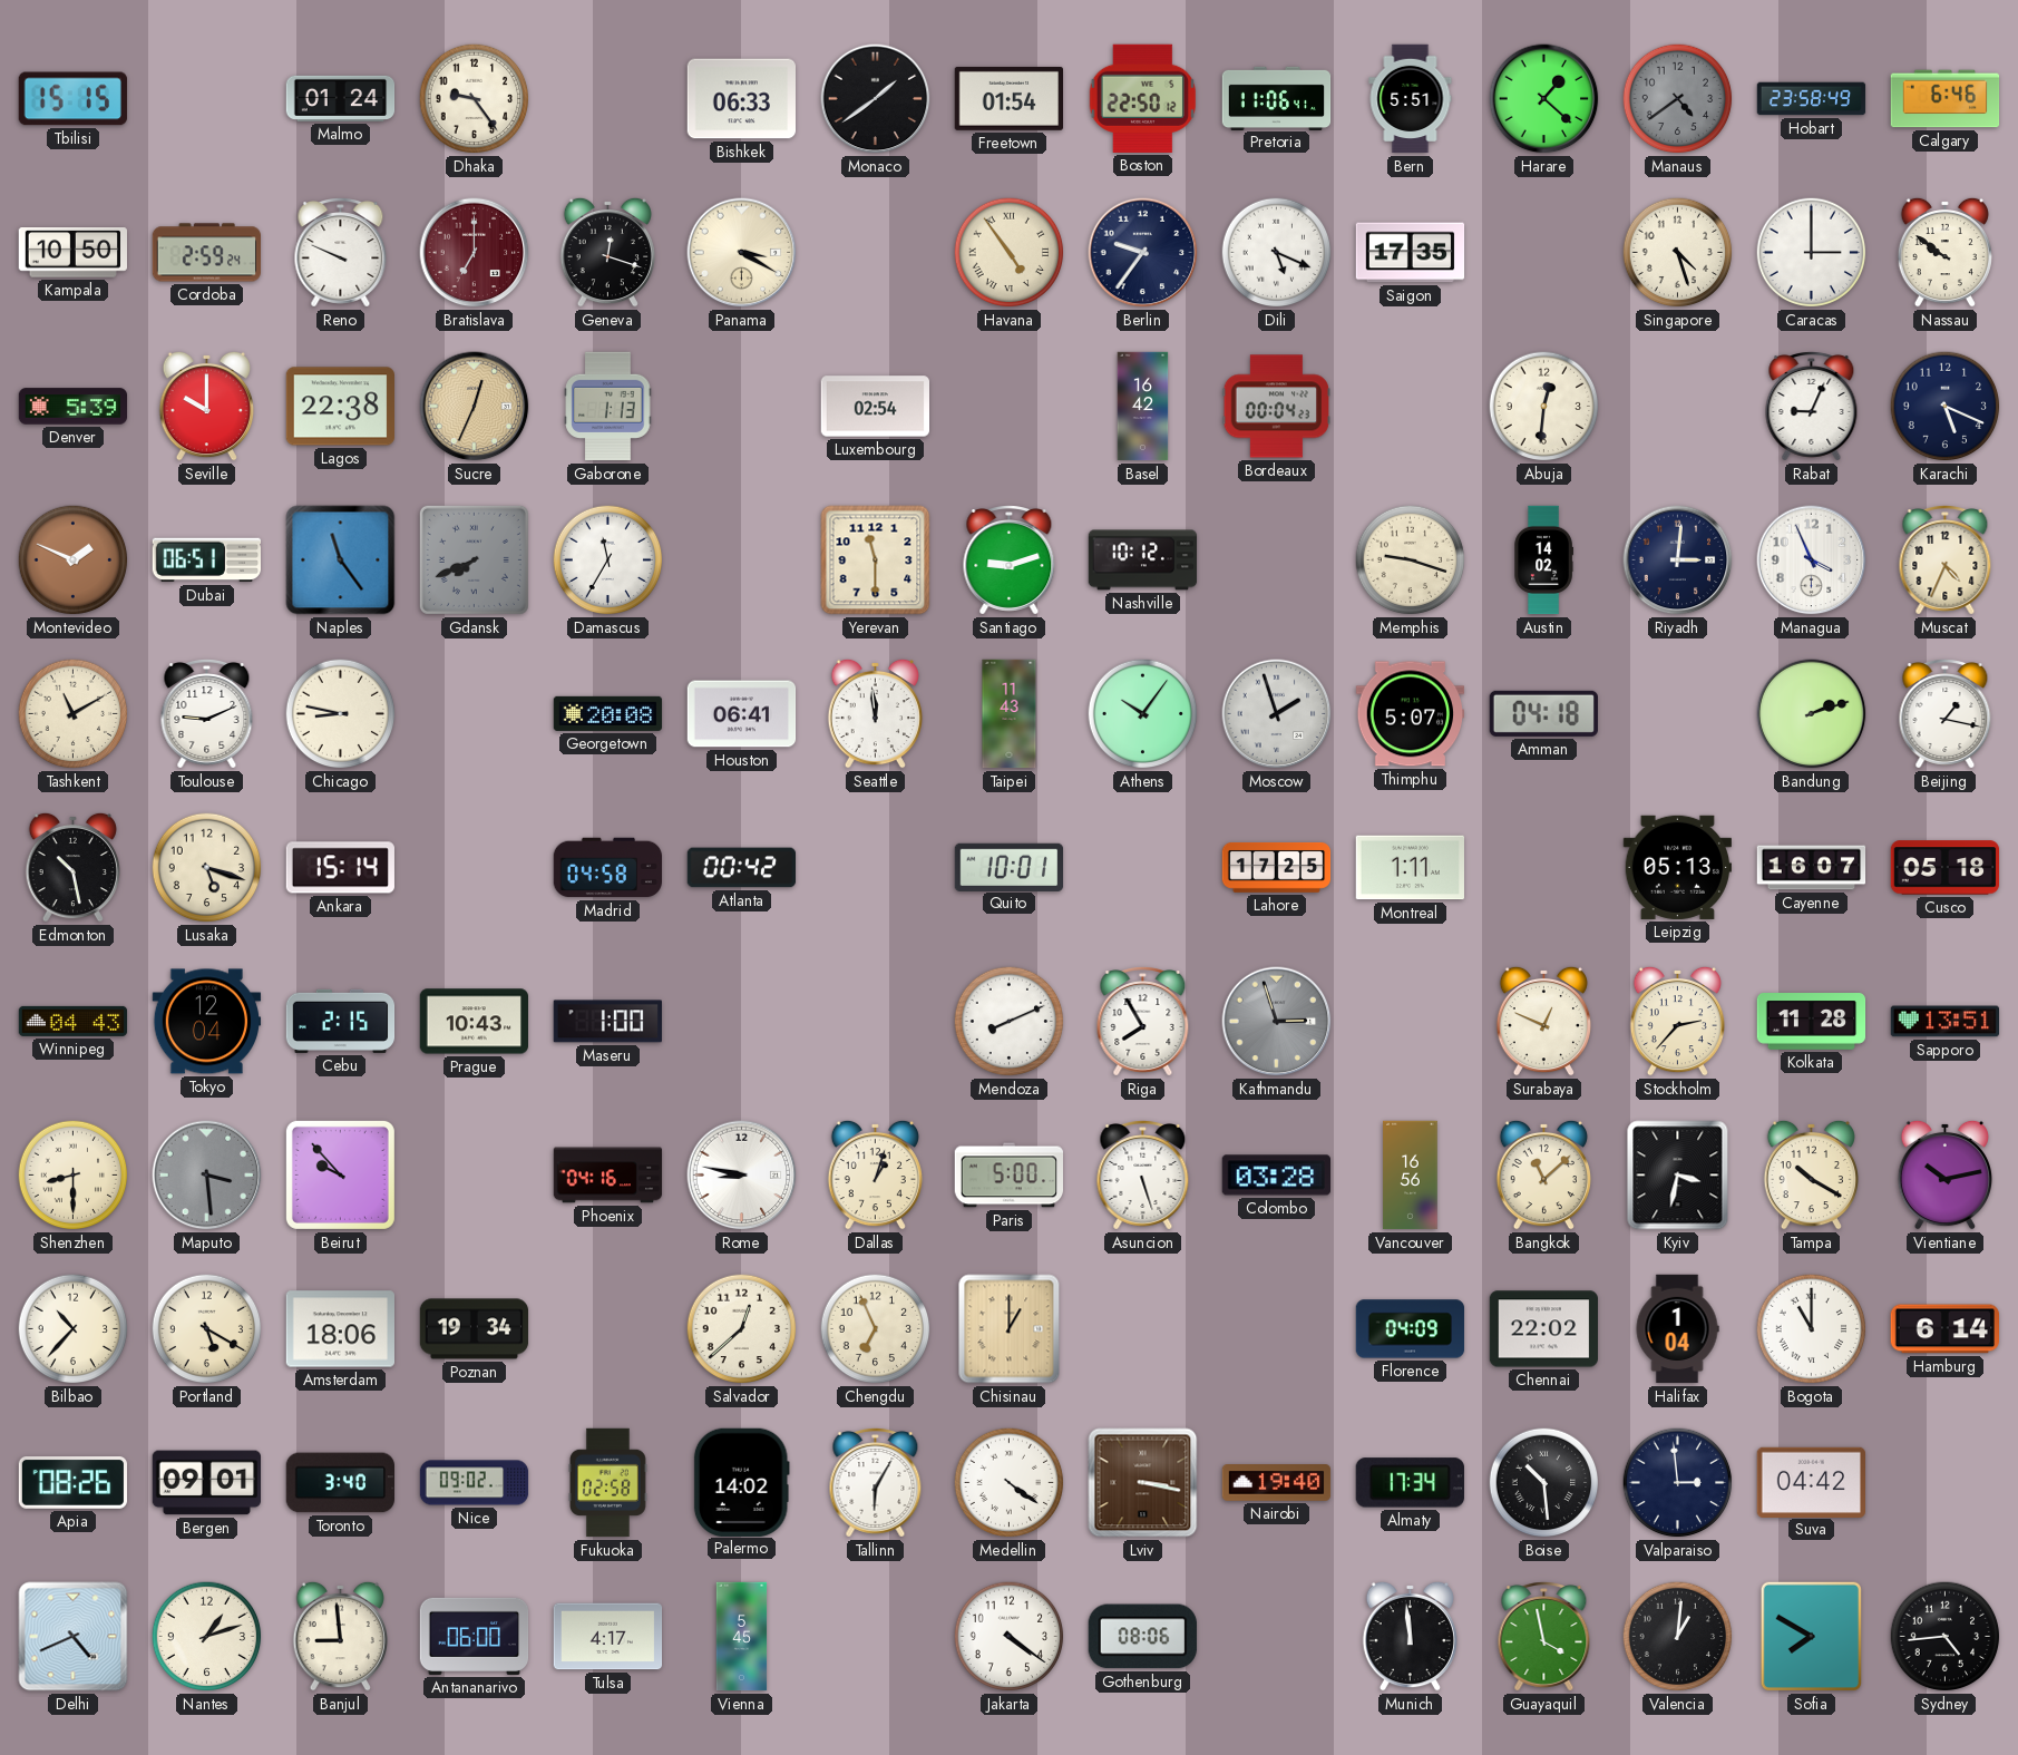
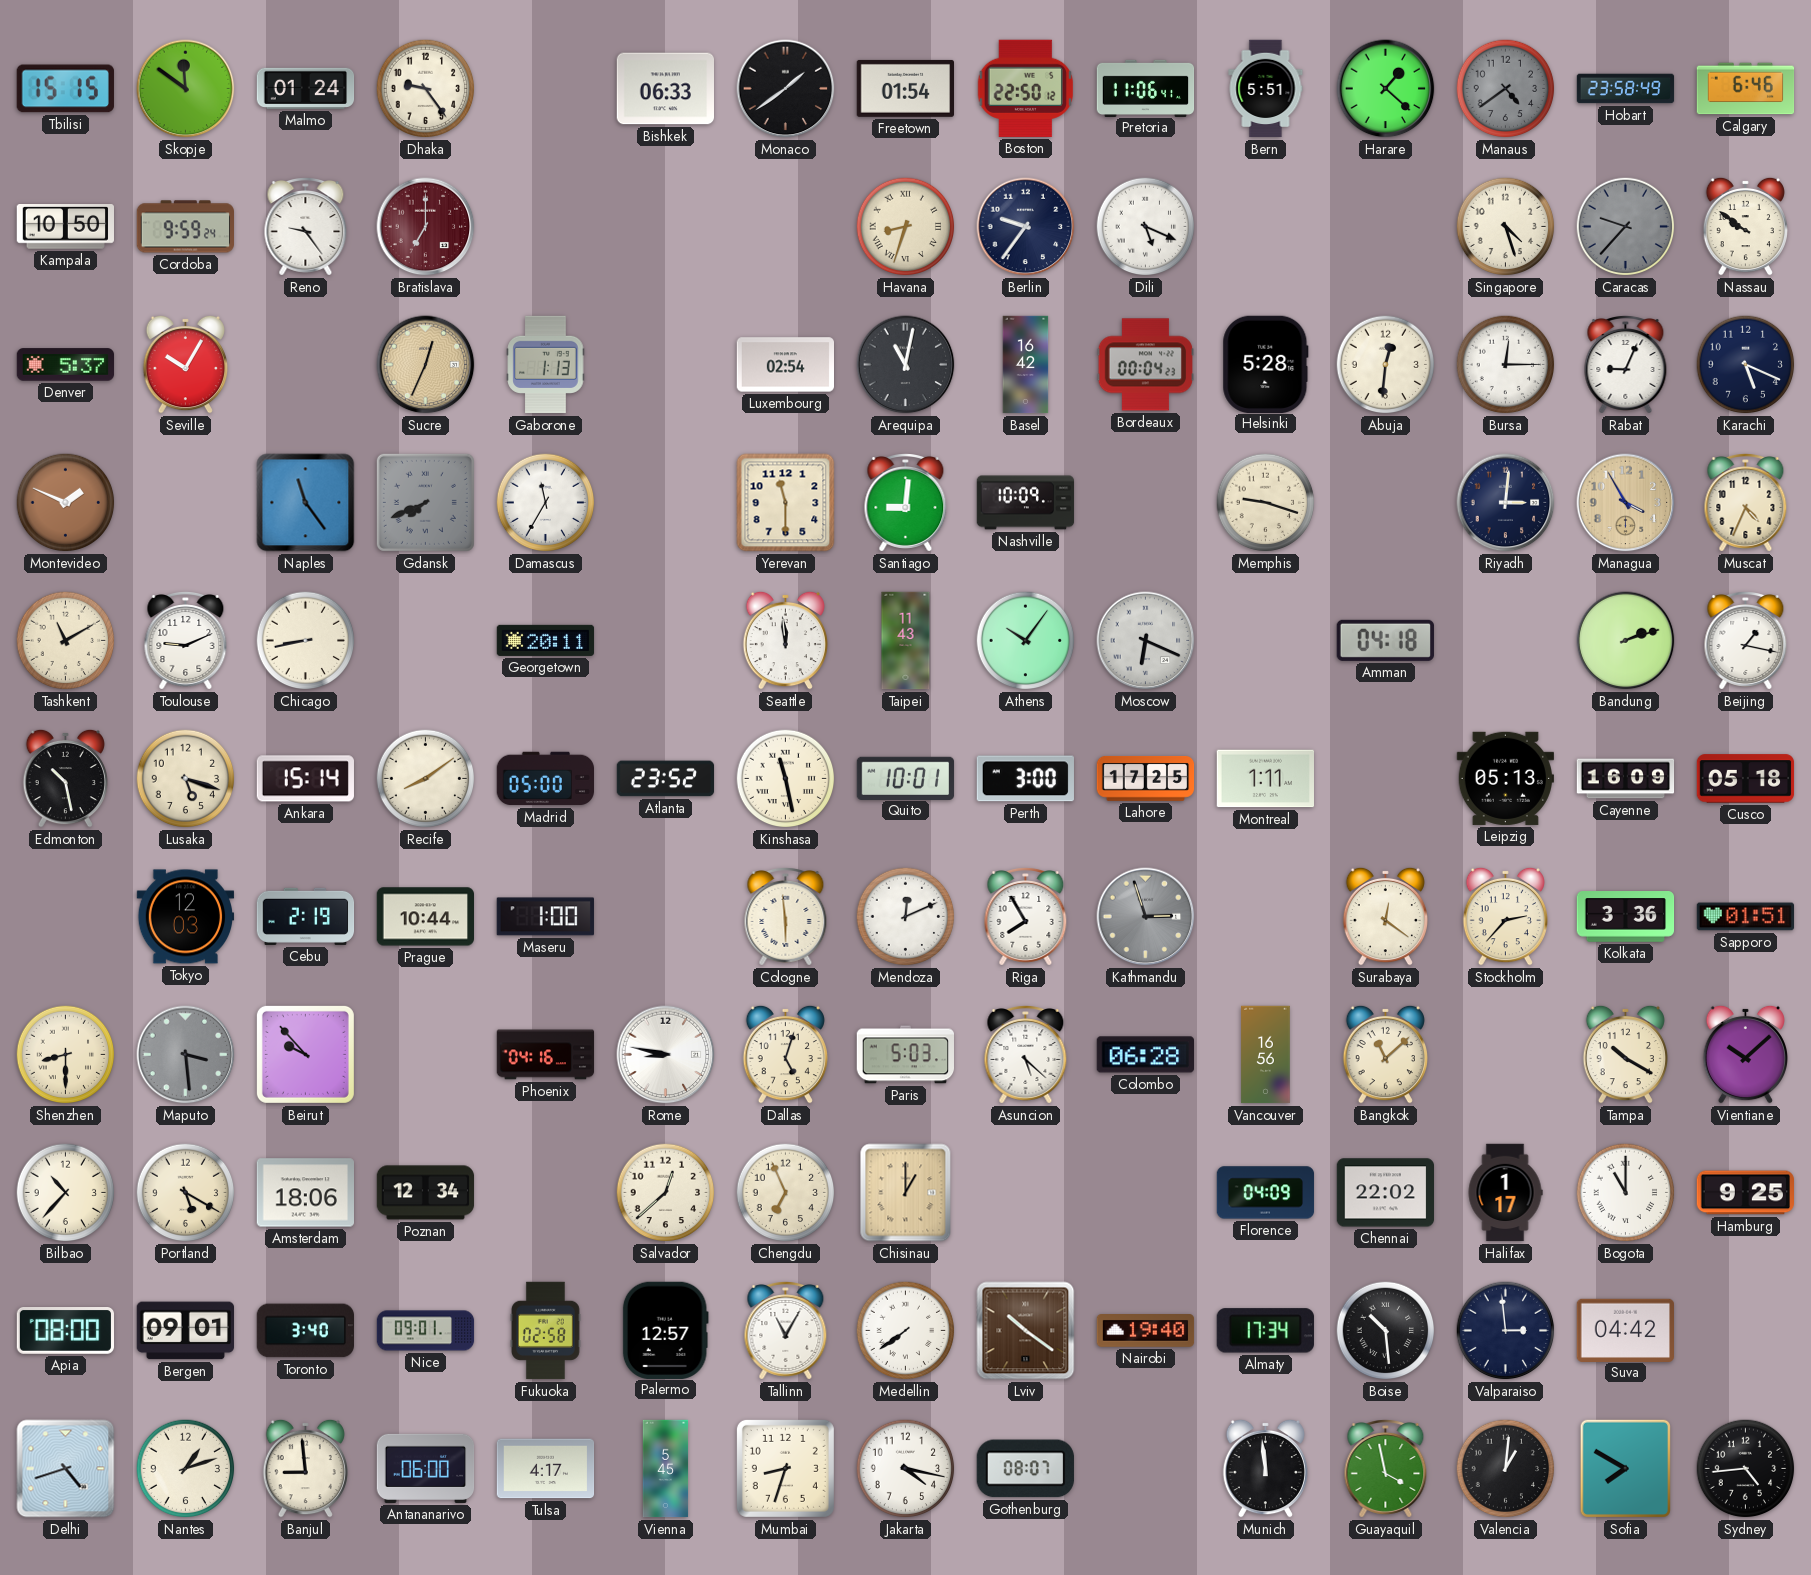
Skopje: none -> 11:51 (186, 89)
Cordoba: 2:59 -> 9:59 (185, 227)
Reno: 9:49 -> 9:24 (306, 227)
Geneva: 12:18 -> none (607, 252)
Panama: 3:20 -> none (742, 253)
Havana: 4:54 -> 8:33 (906, 227)
Saigon: 17:35 -> none (1411, 253)
Caracas: 3:00 -> 9:37 (1626, 227)
Caracas dial: white -> grey (1626, 227)
Denver: 5:39 -> 5:37 (66, 365)
Seville: 10:00 -> 10:05 (185, 364)
Lagos: 22:38 -> none (340, 407)
Arequipa: none -> 11:02 (906, 365)
Helsinki: none -> 5:28 (1266, 364)
Bursa: none -> 12:15 (1506, 365)
Dubai: 06:51 -> none (206, 560)
Santiago: 9:12 -> 9:01 (906, 503)
Nashville: 10:12 -> 10:09 (1026, 503)
Austin: 14:02 -> none (1543, 560)
Managua: 3:56 -> 3:55 (1626, 503)
Managua dial: white -> champagne (1626, 503)
Chicago: 8:47 -> 8:43 (306, 641)
Georgetown: 20:08 -> 20:11 (546, 640)
Houston: 06:41 -> none (742, 714)
Moscow: 1:57 -> 6:19 (1146, 641)
Thimphu: 5:07 -> none (1411, 714)
Recife: none -> 8:09 (426, 779)
Madrid: 04:58 -> 05:00 (545, 779)
Atlanta: 00:42 -> 23:52 (666, 779)
Kinshasa: none -> 11:28 (786, 779)
Perth: none -> 3:00 (1025, 779)
Cayenne: 16:07 -> 16:09 (1626, 779)
Winnipeg: 04:43 -> none (74, 1021)
Tokyo: 12:04 -> 12:03 (186, 917)
Cebu: 2:15 -> 2:19 (306, 916)
Prague: 10:43 -> 10:44 (425, 917)
Cologne: none -> 5:59 (786, 917)
Mendoza: 8:11 -> 12:11 (906, 917)
Surabaya: 12:49 -> 12:21 (1385, 916)
Kolkata: 11:28 -> 3:36 (1626, 917)
Sapporo: 13:51 -> 01:51 (1746, 917)
Dallas: 1:03 -> 5:03 (785, 1054)
Paris: 5:00 -> 5:03 (905, 1055)
Asuncion: 5:27 -> 5:22 (1026, 1055)
Colombo: 03:28 -> 06:28 (1145, 1055)
Kyiv: 3:32 -> none (1678, 1176)
Vientiane: 10:13 -> 10:08 (1745, 1054)
Poznan: 19:34 -> 12:34 (426, 1193)
Halifax: 1:04 -> 1:17 (1505, 1193)
Hamburg: 6:14 -> 9:25 (1745, 1193)
Apia: 08:26 -> 08:00 (66, 1331)
Nice: 09:02 -> 09:01 (426, 1331)
Palermo: 14:02 -> 12:57 (665, 1330)
Tallinn: 6:05 -> 11:05 (786, 1331)
Medellin: 4:21 -> 7:39 (906, 1331)
Lviv: 3:17 -> 10:21 (1026, 1331)
Delhi: 4:41 -> 4:42 (66, 1469)
Mumbai: none -> 8:33 (785, 1468)
Jakarta: 4:21 -> 4:17 (906, 1469)
Gothenburg: 08:06 -> 08:07 (1025, 1469)
